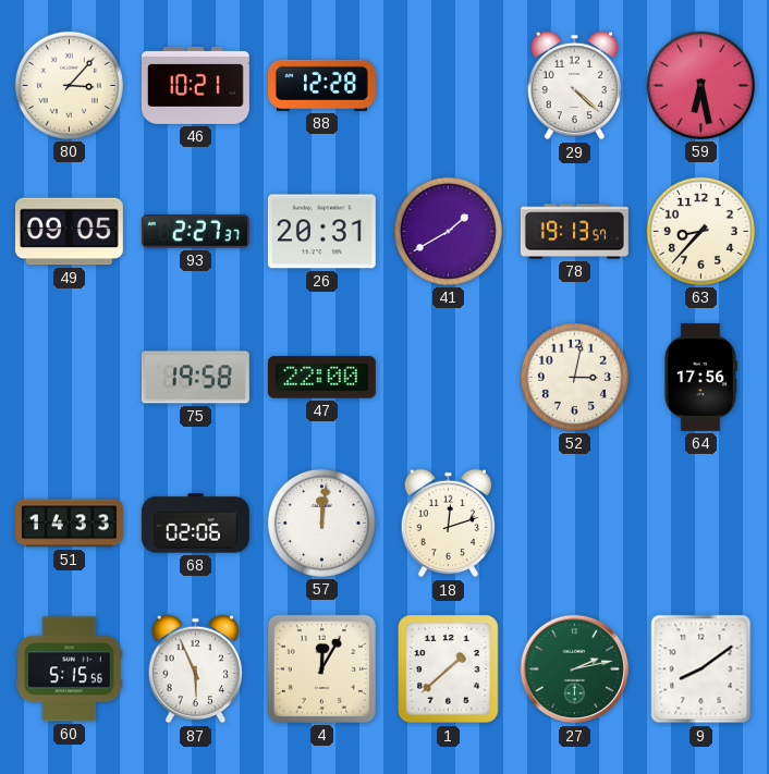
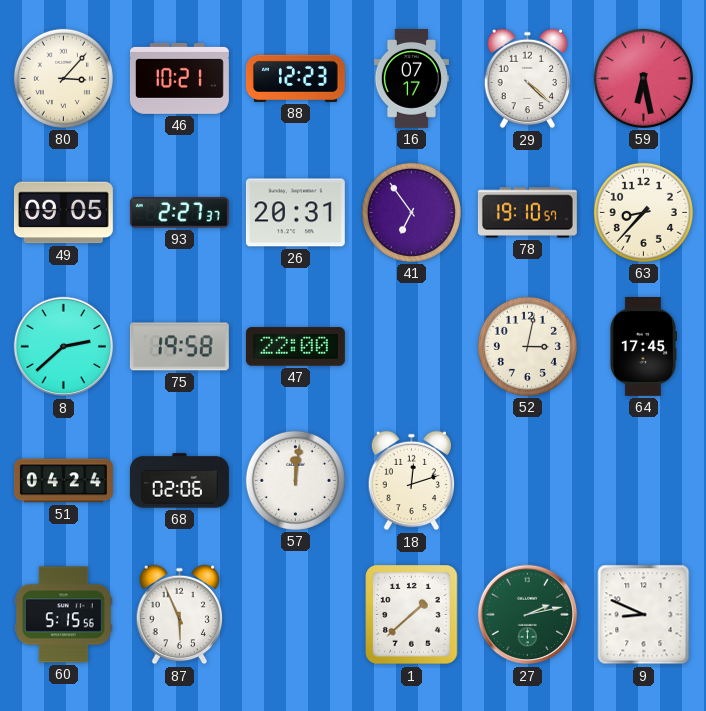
88: 12:28 -> 12:23 (295, 78)
16: none -> 07:17 (411, 78)
41: 1:40 -> 6:54 (411, 212)
78: 19:13 -> 19:10 (527, 213)
8: none -> 2:38 (64, 347)
64: 17:56 -> 17:45 (643, 346)
51: 14:33 -> 04:24 (63, 481)
4: 12:05 -> none (321, 668)
9: 8:09 -> 8:49 (644, 615)
